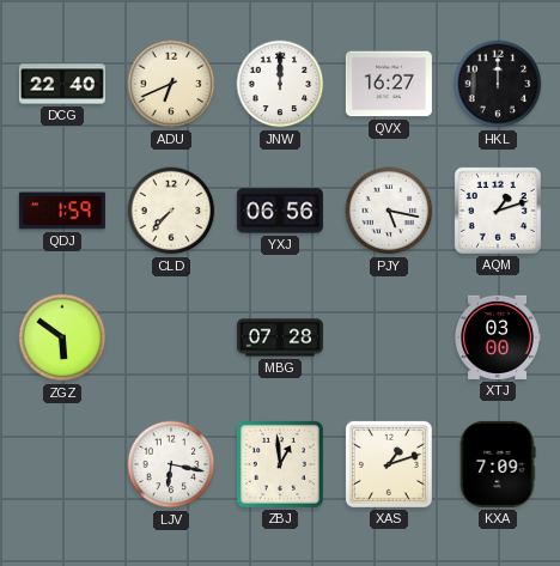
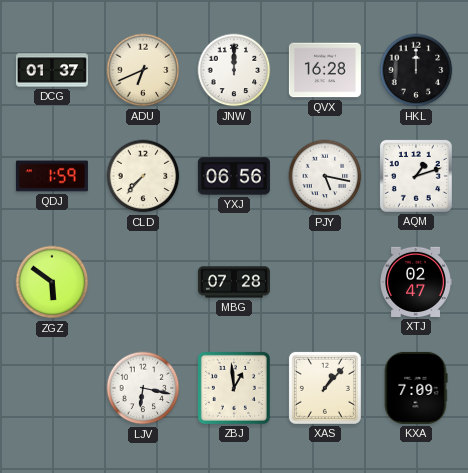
DCG: 22:40 -> 01:37 (52, 70)
QVX: 16:27 -> 16:28 (325, 70)
XTJ: 03:00 -> 02:47 (416, 282)
XAS: 1:12 -> 1:07 (325, 388)
